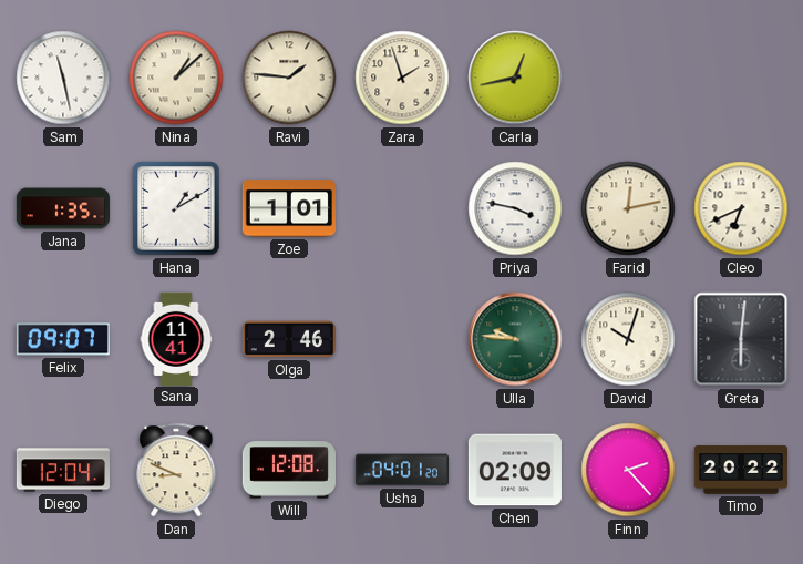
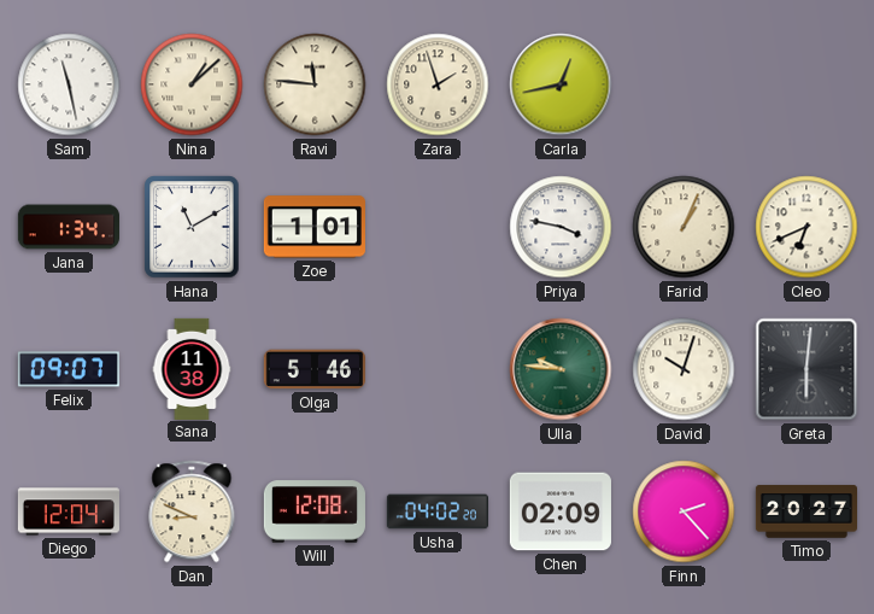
Ravi: 1:46 -> 11:46 (315, 84)
Jana: 1:35 -> 1:34 (68, 227)
Hana: 1:10 -> 11:10 (192, 227)
Farid: 12:13 -> 1:04 (684, 227)
Sana: 11:41 -> 11:38 (192, 368)
Olga: 2:46 -> 5:46 (315, 369)
Usha: 04:01 -> 04:02 (436, 511)
Timo: 20:22 -> 20:27 (805, 511)
